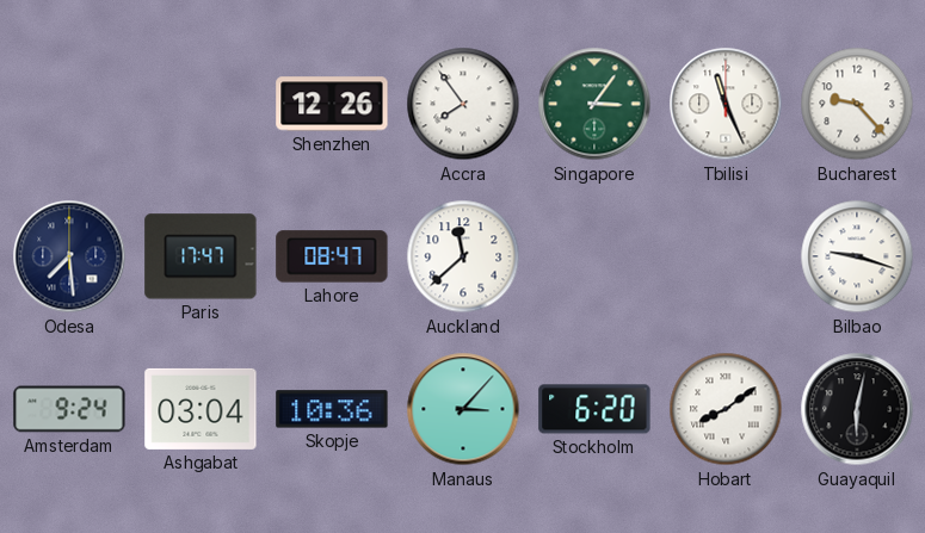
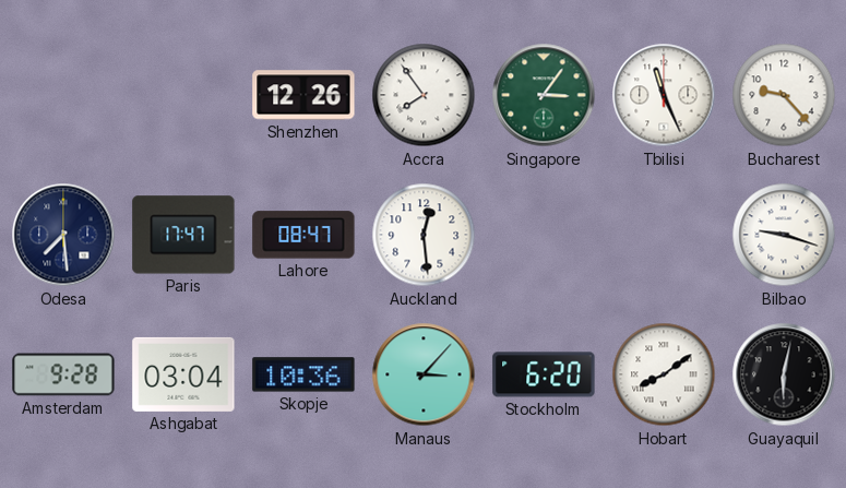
Auckland: 11:38 -> 12:29 (424, 235)
Amsterdam: 9:24 -> 9:28 (63, 374)
